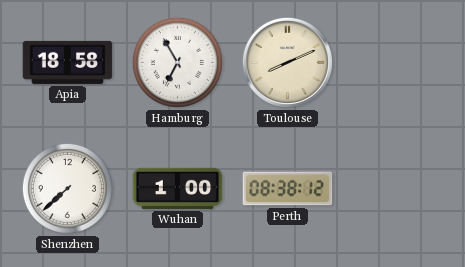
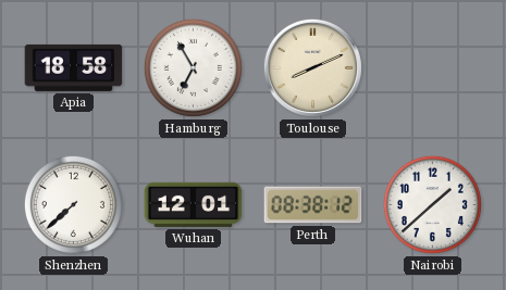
Wuhan: 1:00 -> 12:01 (194, 204)
Nairobi: none -> 1:38 (432, 204)
